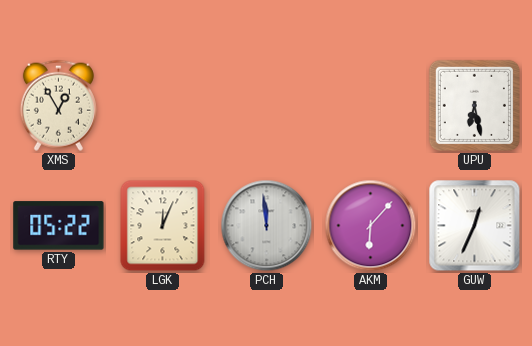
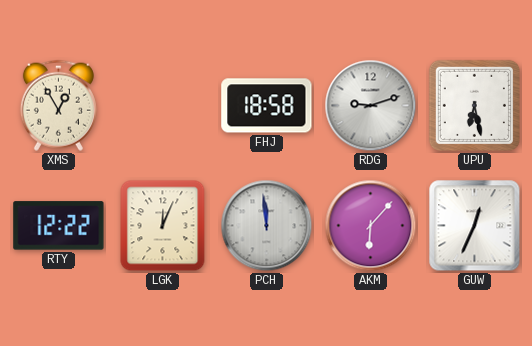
FHJ: none -> 18:58 (267, 106)
RDG: none -> 9:12 (371, 106)
RTY: 05:22 -> 12:22 (59, 226)
